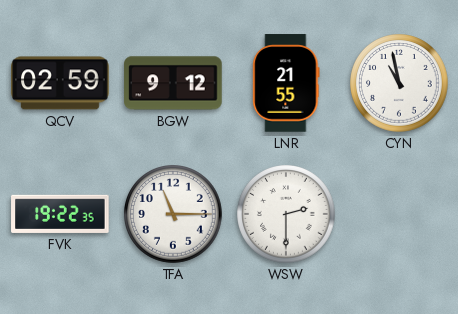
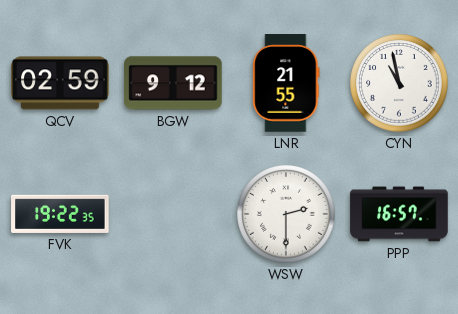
TFA: 11:15 -> none (174, 215)
PPP: none -> 16:57 (399, 214)
